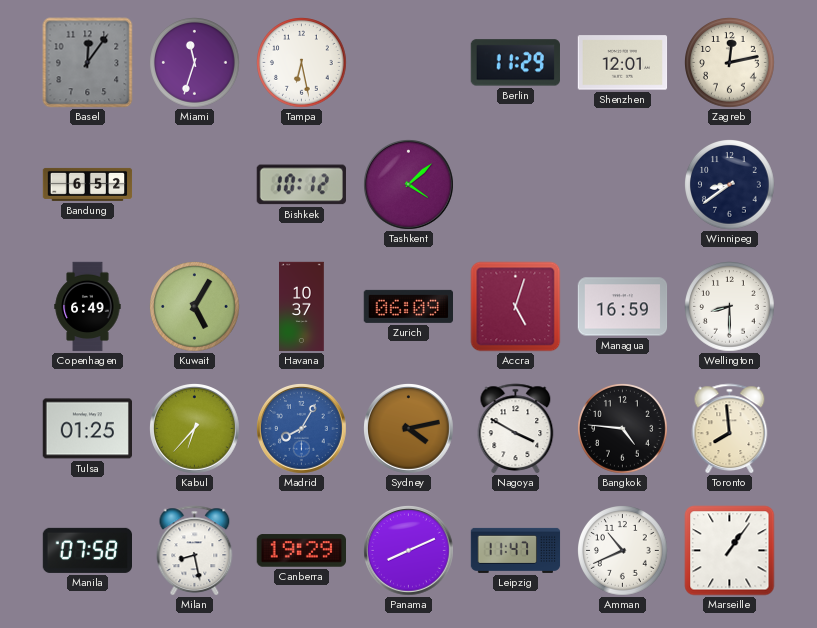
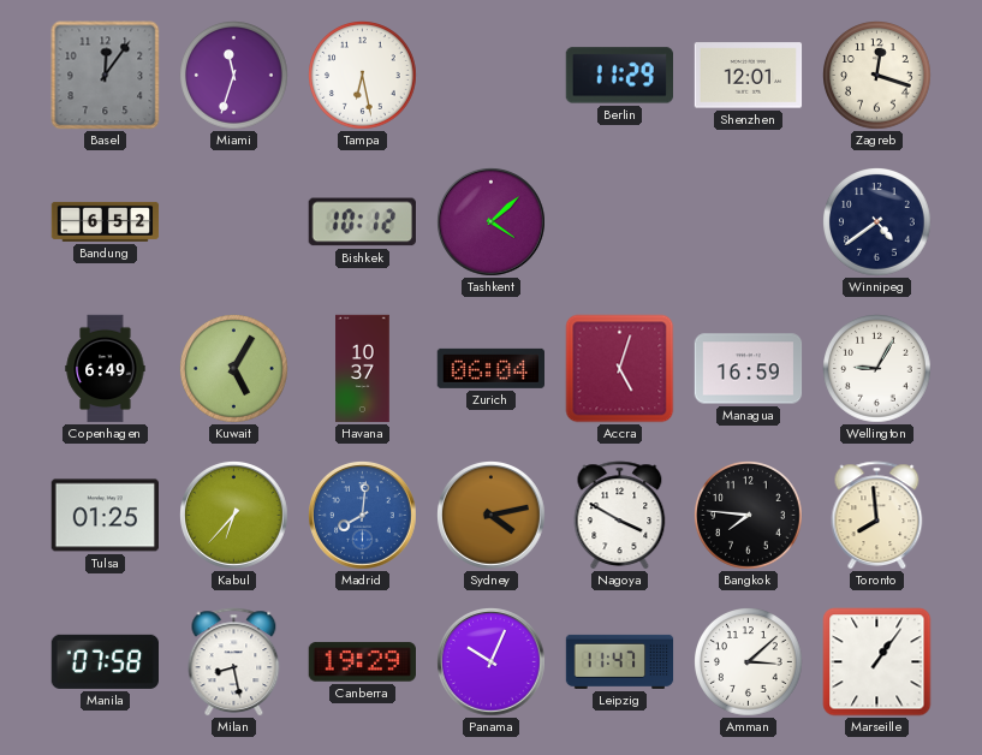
Zagreb: 12:13 -> 12:18 (877, 76)
Winnipeg: 8:39 -> 4:39 (877, 222)
Zurich: 06:09 -> 06:04 (490, 368)
Wellington: 8:30 -> 9:05 (877, 369)
Madrid: 8:05 -> 8:01 (363, 516)
Bangkok: 4:46 -> 7:46 (749, 516)
Panama: 8:11 -> 10:04 (492, 662)
Amman: 10:41 -> 3:08 (749, 662)
